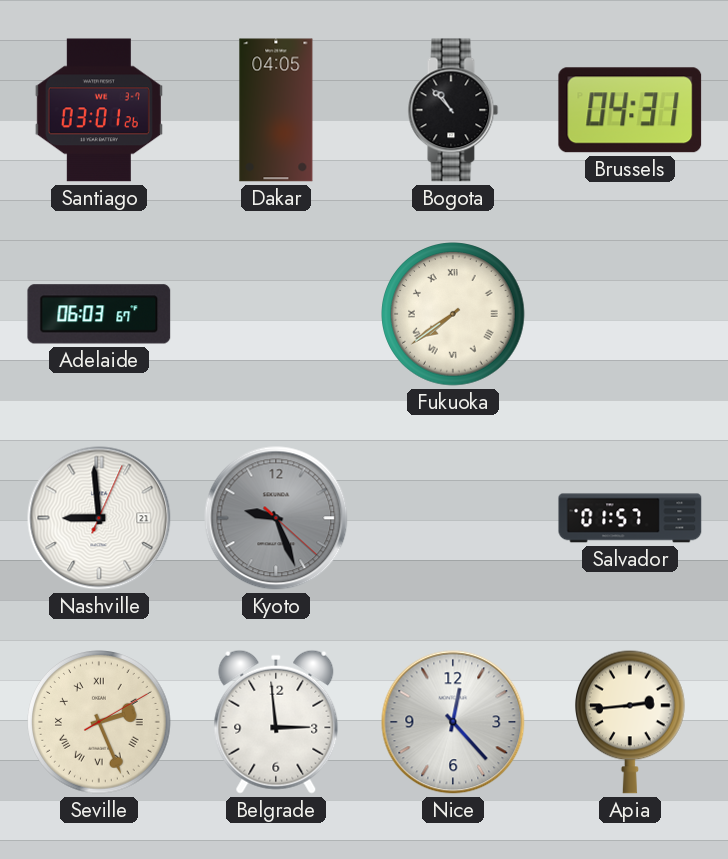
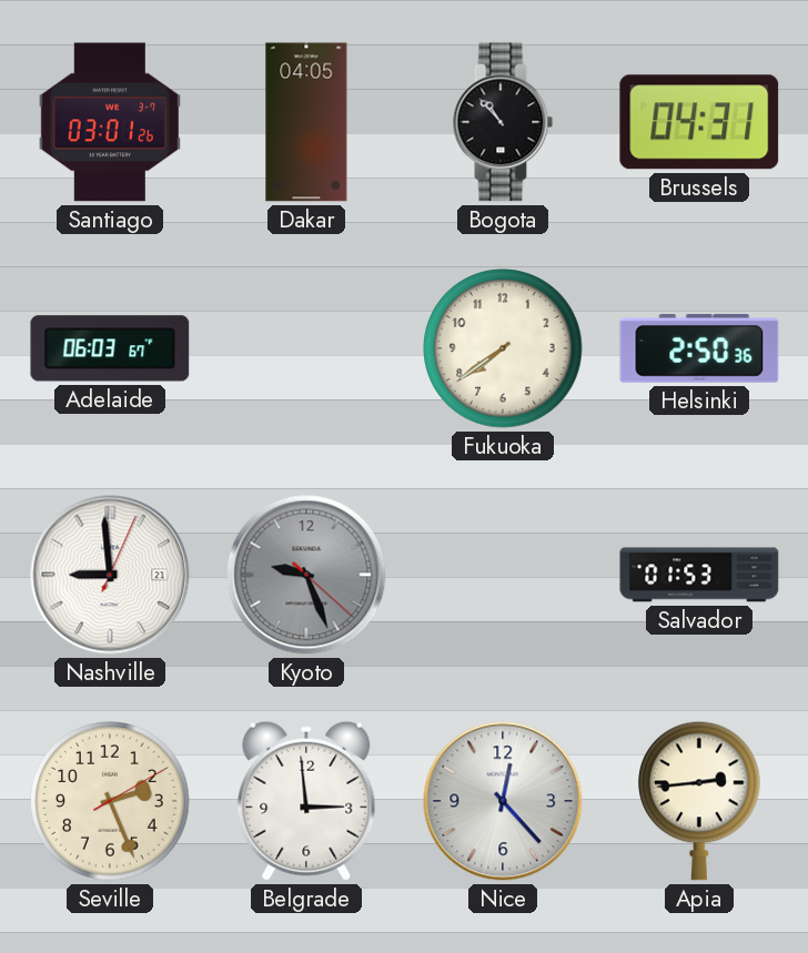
Fukuoka numerals: Roman -> Arabic (503, 348)
Helsinki: none -> 2:50 (699, 348)
Salvador: 01:57 -> 01:53 (699, 575)
Seville numerals: Roman -> Arabic (110, 801)
